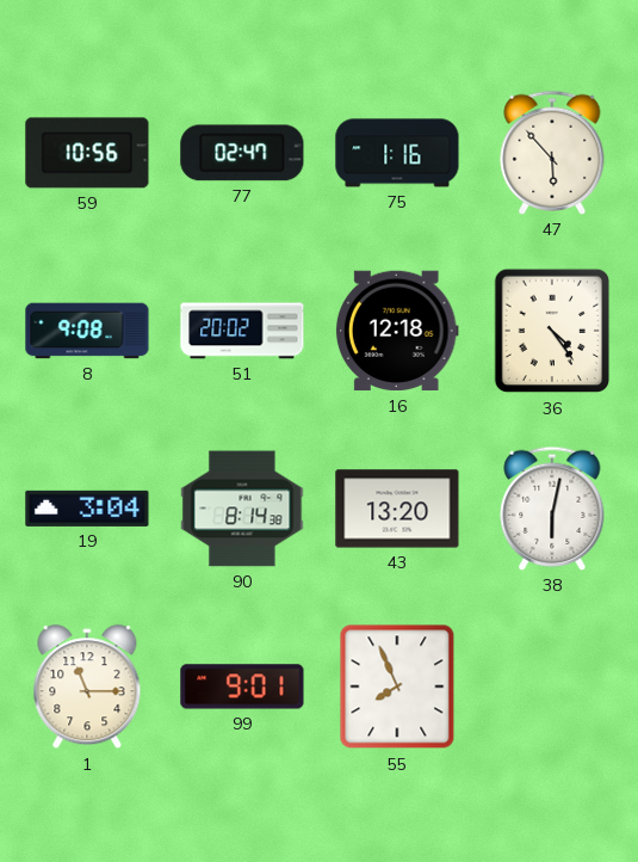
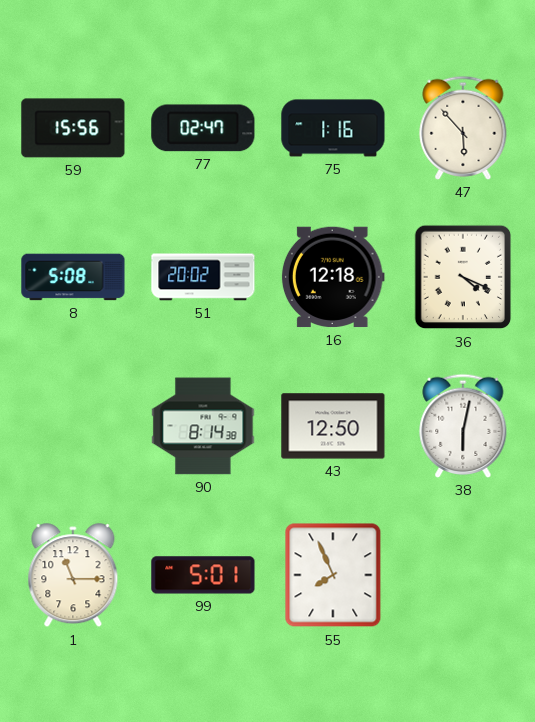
59: 10:56 -> 15:56 (73, 128)
8: 9:08 -> 5:08 (73, 277)
36: 4:24 -> 4:19 (463, 277)
19: 3:04 -> none (87, 509)
43: 13:20 -> 12:50 (333, 426)
99: 9:01 -> 5:01 (203, 575)
